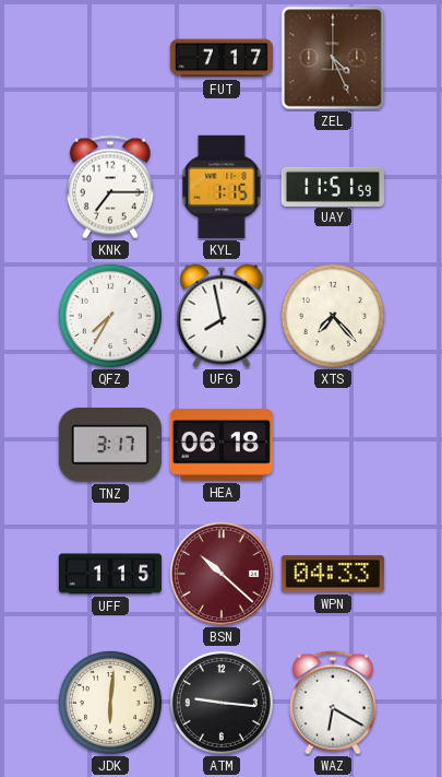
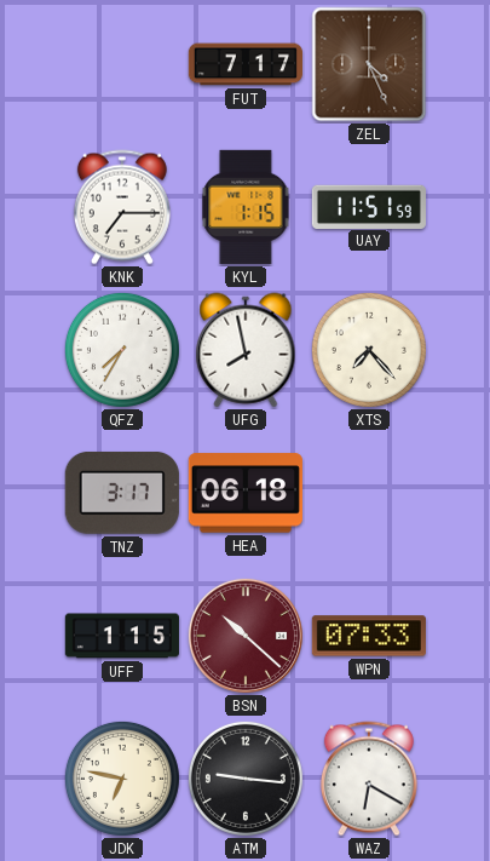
WPN: 04:33 -> 07:33 (369, 636)
JDK: 6:01 -> 6:47 (122, 779)
